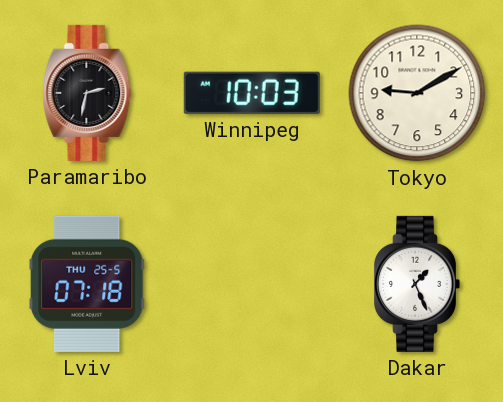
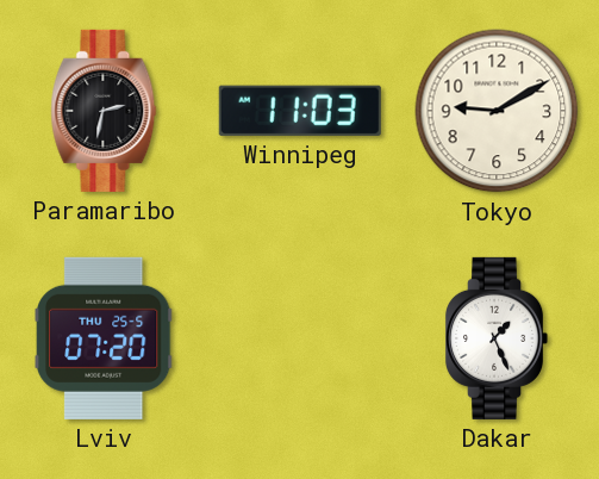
Winnipeg: 10:03 -> 11:03 (300, 111)
Lviv: 07:18 -> 07:20 (105, 338)
